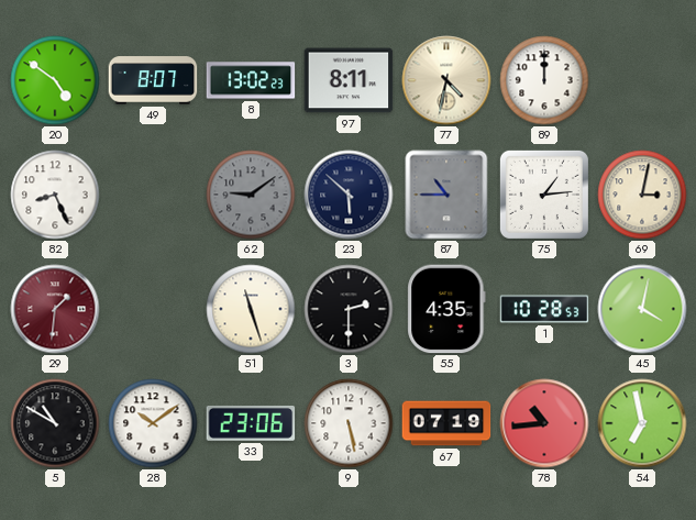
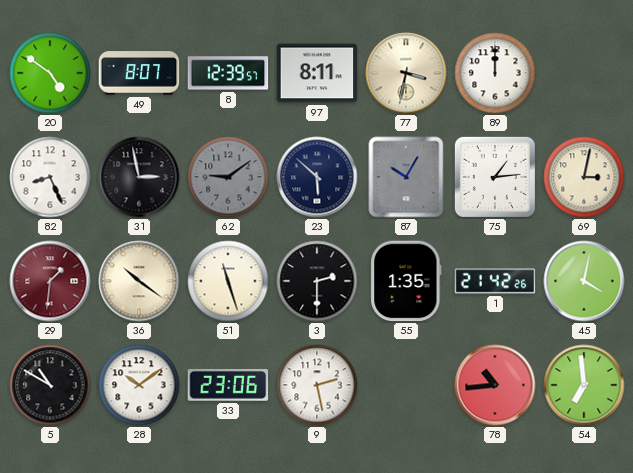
8: 13:02 -> 12:39 (228, 73)
77: 4:32 -> 3:32 (406, 73)
31: none -> 2:58 (139, 177)
87: 10:45 -> 10:05 (406, 177)
36: none -> 10:21 (139, 281)
55: 4:35 -> 1:35 (406, 281)
1: 10:28 -> 21:42 (495, 281)
9: 5:28 -> 2:28 (317, 385)
67: 07:19 -> none (446, 423)
54: 6:58 -> 6:59 (584, 385)
